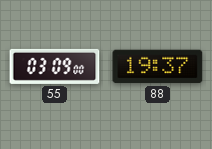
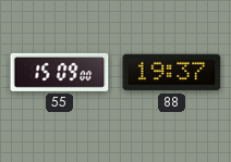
55: 03:09 -> 15:09 (60, 72)
